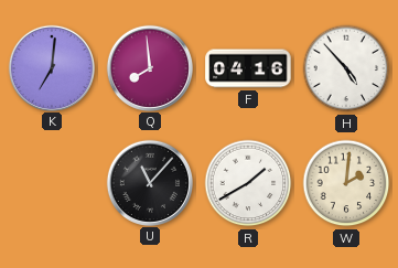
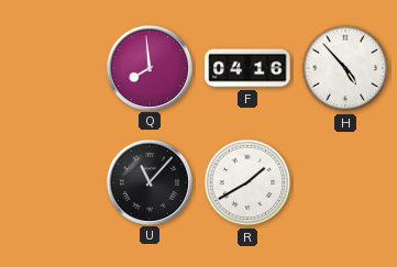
K: 7:01 -> none (51, 67)
W: 2:01 -> none (346, 183)
